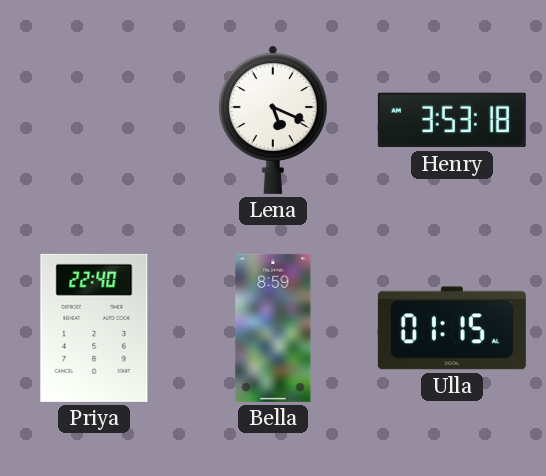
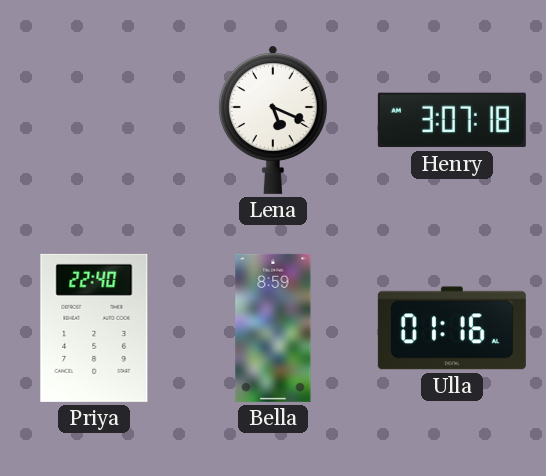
Henry: 3:53 -> 3:07 (452, 120)
Ulla: 01:15 -> 01:16 (452, 328)
